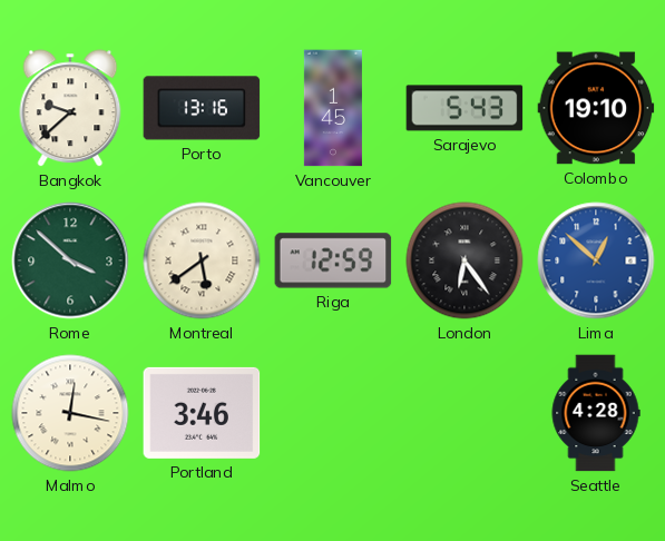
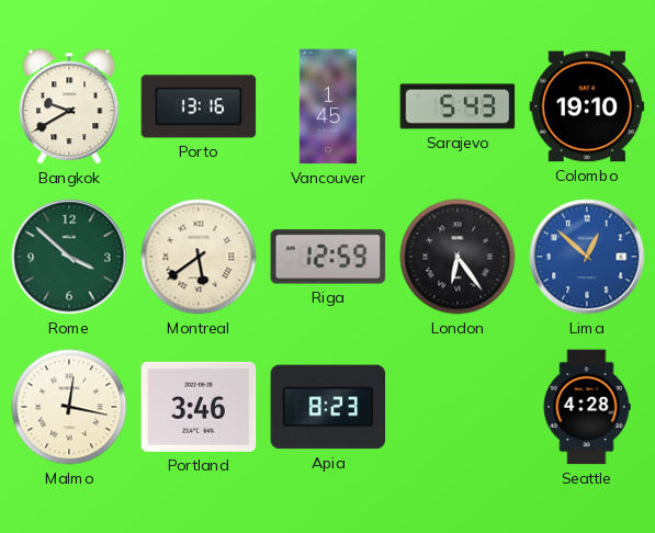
Bangkok: 9:38 -> 9:40 (69, 106)
Apia: none -> 8:23 (328, 407)
